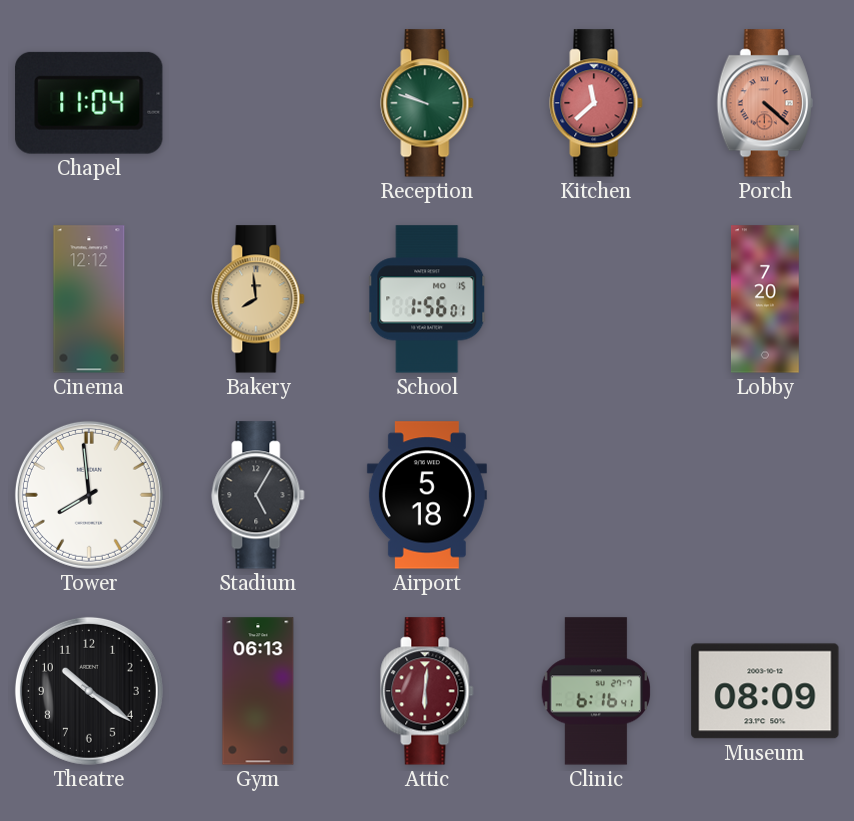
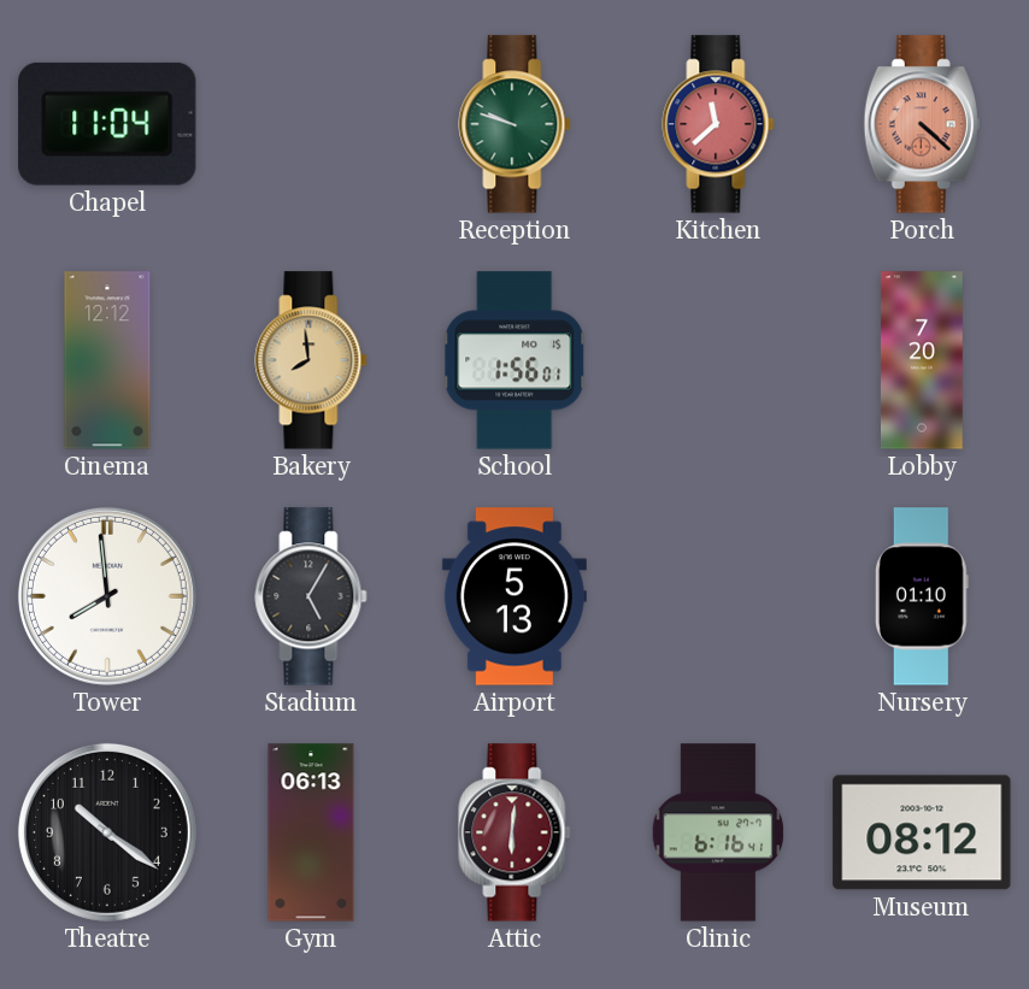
Airport: 5:18 -> 5:13 (514, 596)
Nursery: none -> 01:10 (922, 596)
Museum: 08:09 -> 08:12 (922, 832)
